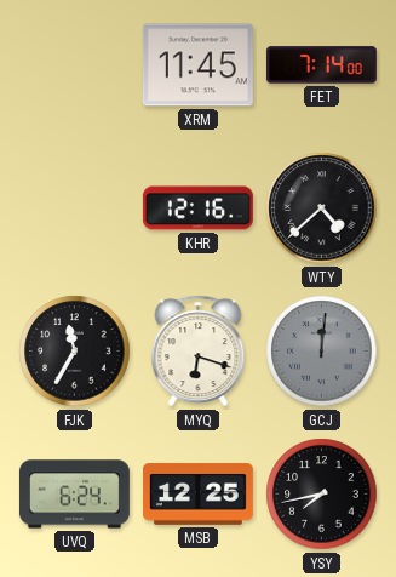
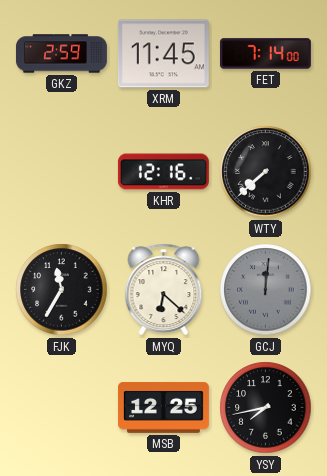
GKZ: none -> 2:59 (61, 54)
WTY: 4:38 -> 7:38 (266, 172)
MYQ: 6:18 -> 6:22 (164, 290)
UVQ: 6:24 -> none (74, 495)
